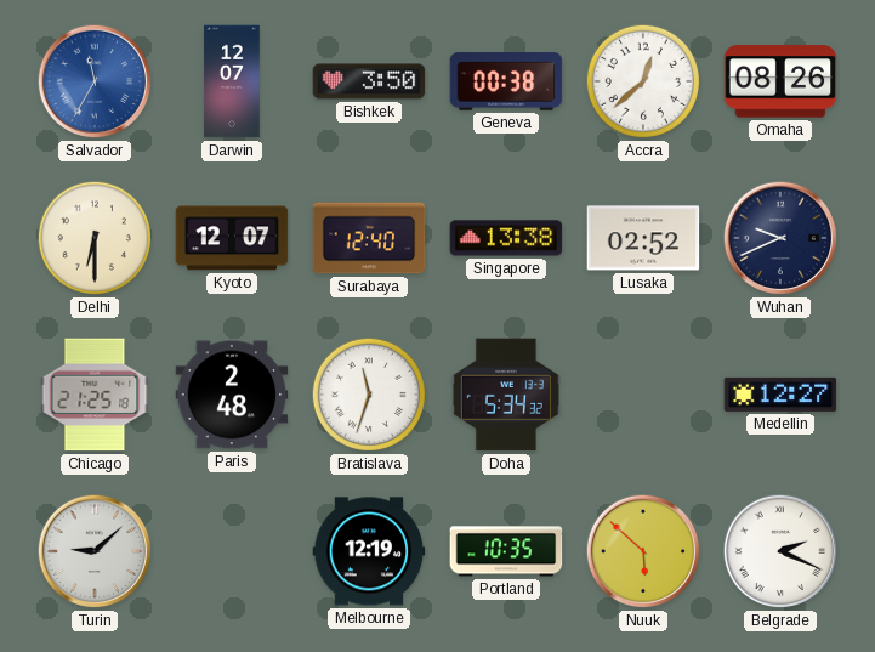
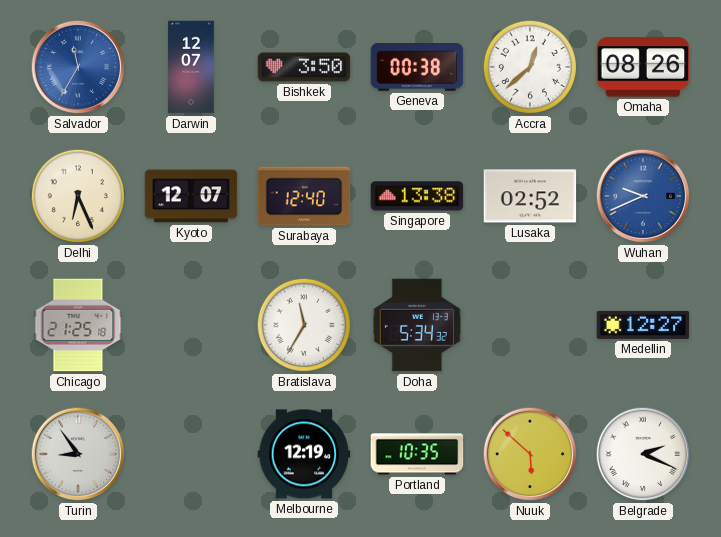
Delhi: 6:30 -> 6:26 (78, 196)
Wuhan dial: navy -> blue (643, 196)
Paris: 2:48 -> none (232, 395)
Bratislava: 11:33 -> 11:35 (304, 325)
Turin: 9:08 -> 8:54 (78, 454)
